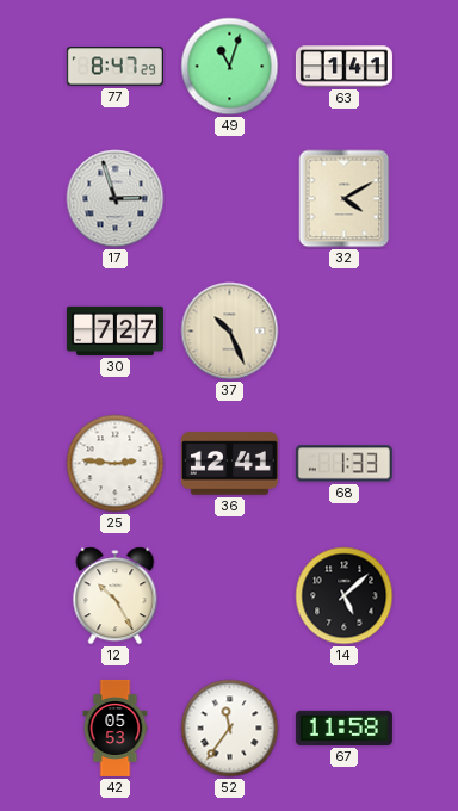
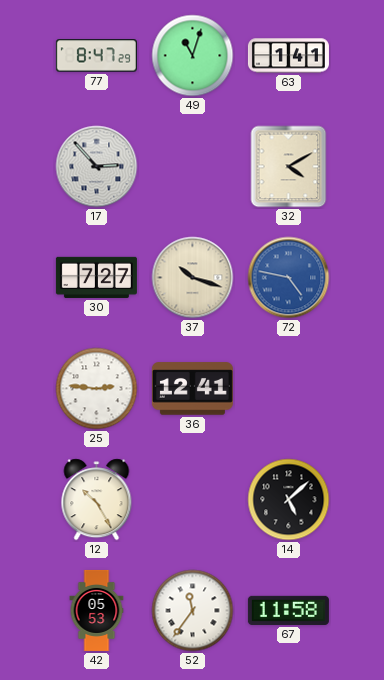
17: 2:57 -> 2:53 (97, 167)
37: 10:26 -> 10:18 (193, 278)
72: none -> 4:47 (289, 278)
68: 1:33 -> none (343, 464)
